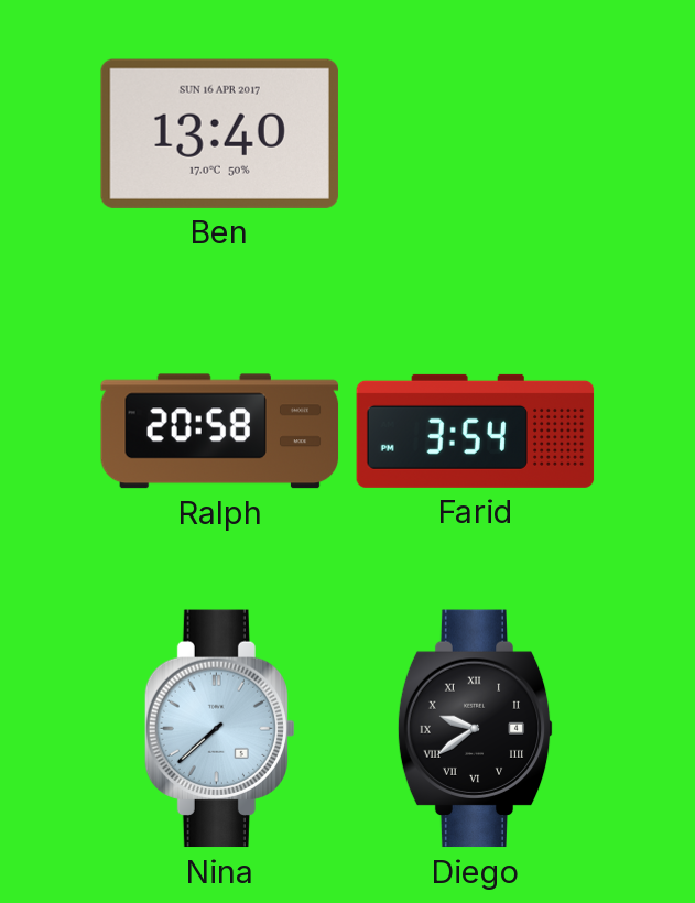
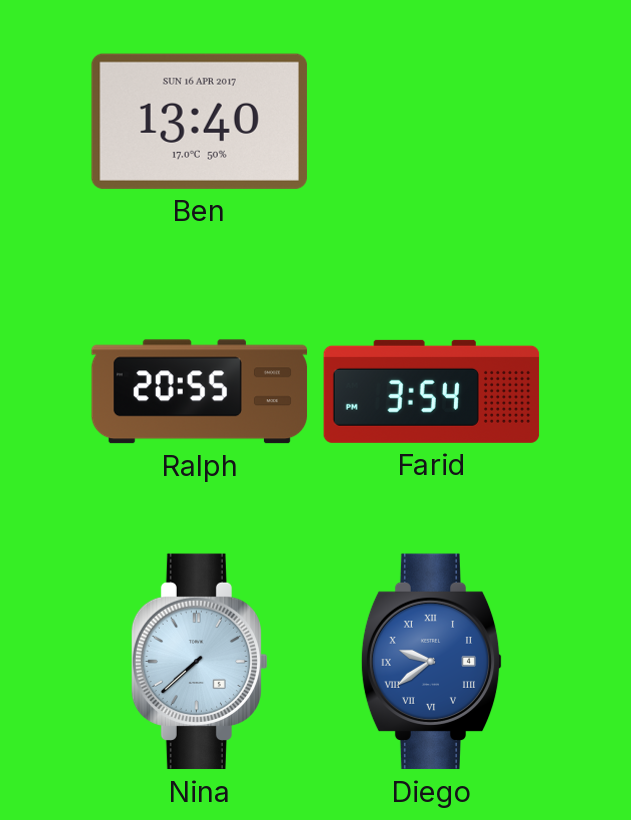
Ralph: 20:58 -> 20:55 (200, 392)
Diego dial: black -> blue (432, 662)
